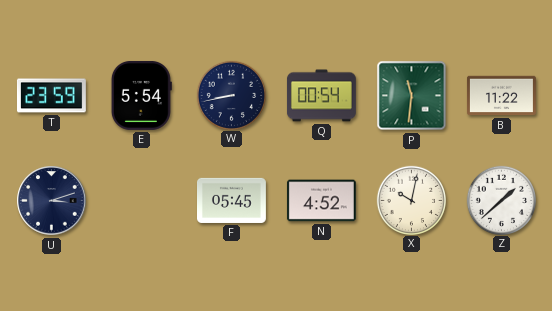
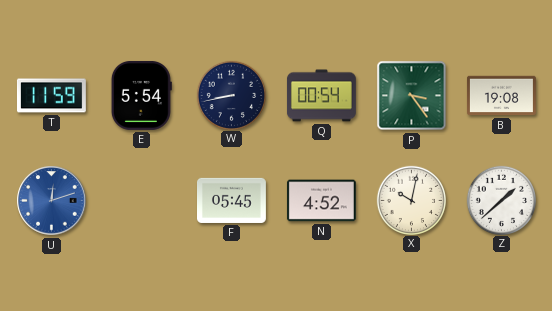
T: 23:59 -> 11:59 (51, 96)
P: 11:31 -> 3:24 (412, 96)
B: 11:22 -> 19:08 (502, 96)
U: 3:12 -> 12:12 (52, 201)
U dial: navy -> blue (52, 201)
